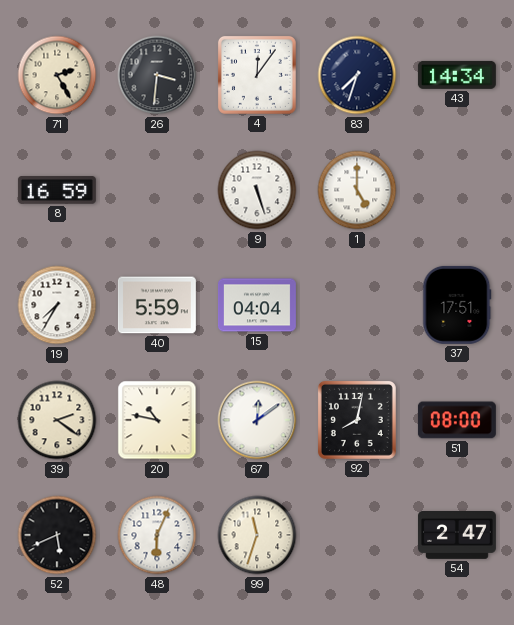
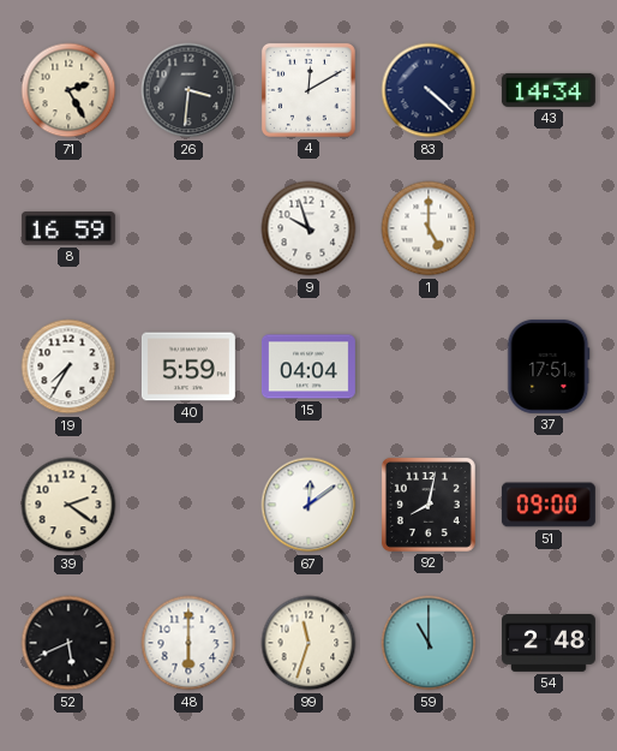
4: 12:06 -> 12:10 (308, 90)
83: 7:33 -> 4:22 (429, 90)
9: 5:27 -> 9:57 (308, 228)
20: 10:47 -> none (157, 420)
51: 08:00 -> 09:00 (549, 505)
48: 6:04 -> 6:00 (188, 643)
59: none -> 11:00 (429, 643)
54: 2:47 -> 2:48 (549, 644)
